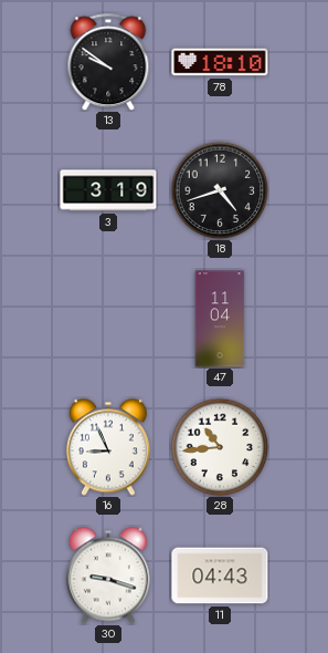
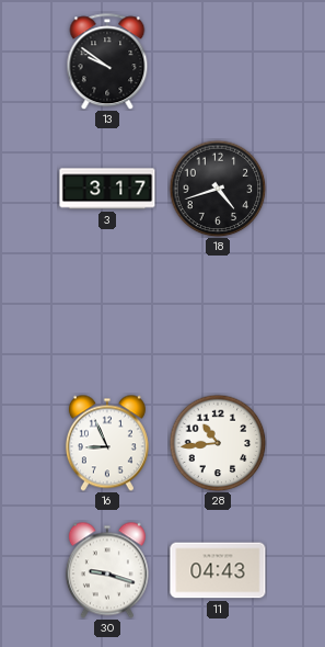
78: 18:10 -> none (220, 62)
3: 3:19 -> 3:17 (107, 189)
47: 11:04 -> none (220, 319)
